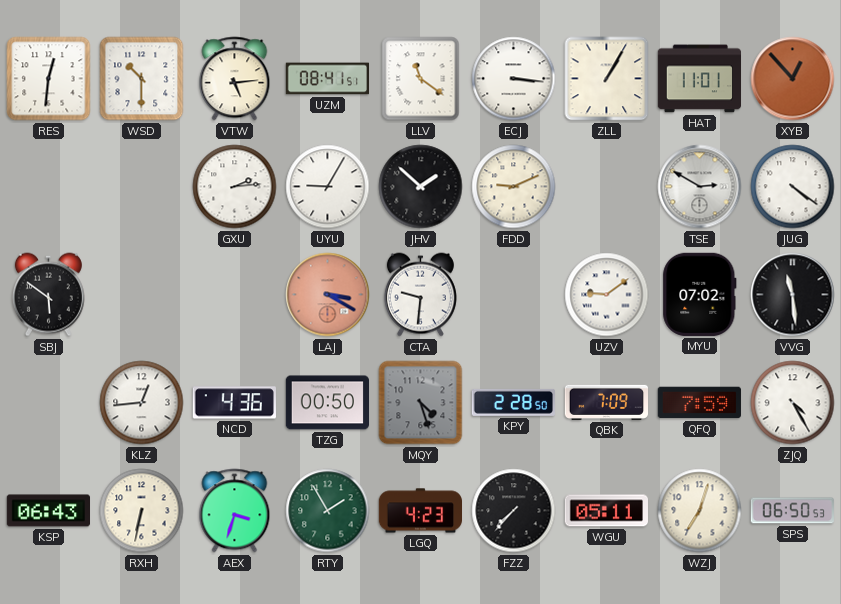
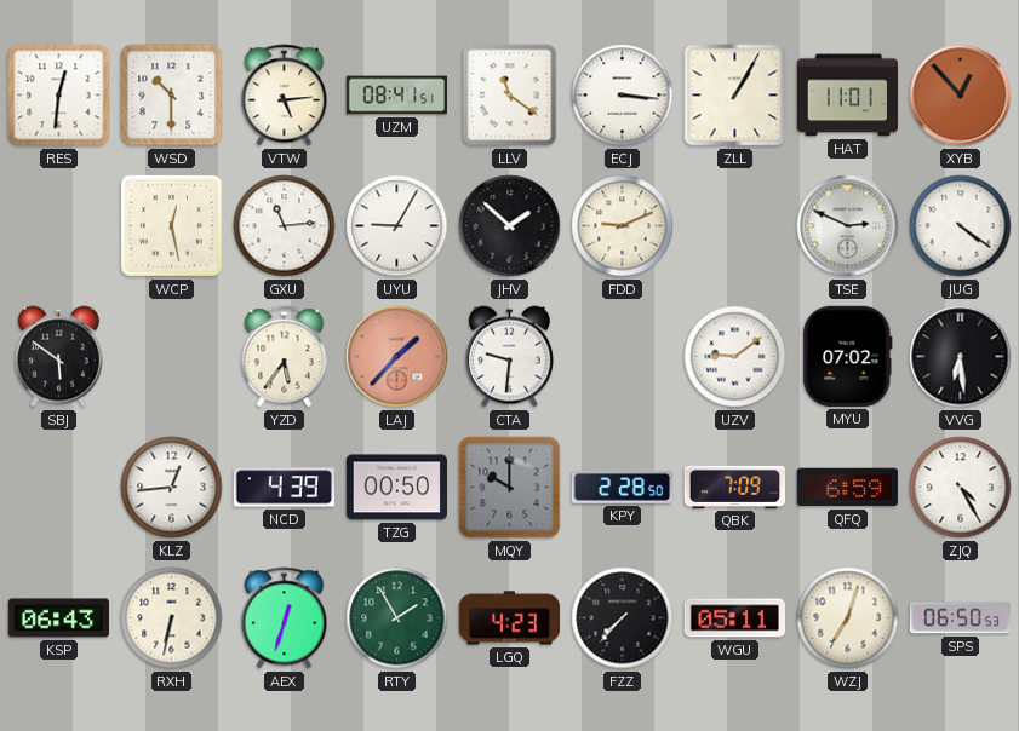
WCP: none -> 12:28 (171, 225)
GXU: 2:14 -> 11:14 (285, 226)
TSE: 2:50 -> 2:49 (848, 226)
YZD: none -> 5:36 (285, 357)
LAJ: 3:20 -> 1:37 (397, 357)
VVG: 11:29 -> 6:29 (961, 357)
NCD: 4:36 -> 4:39 (284, 488)
MQY: 4:27 -> 10:00 (510, 488)
QFQ: 7:59 -> 6:59 (847, 488)
AEX: 3:33 -> 12:33 (285, 618)
